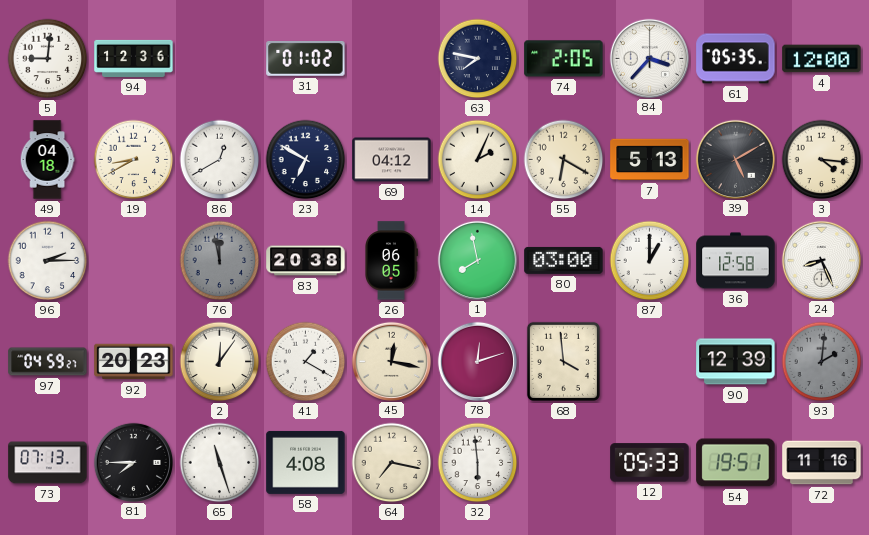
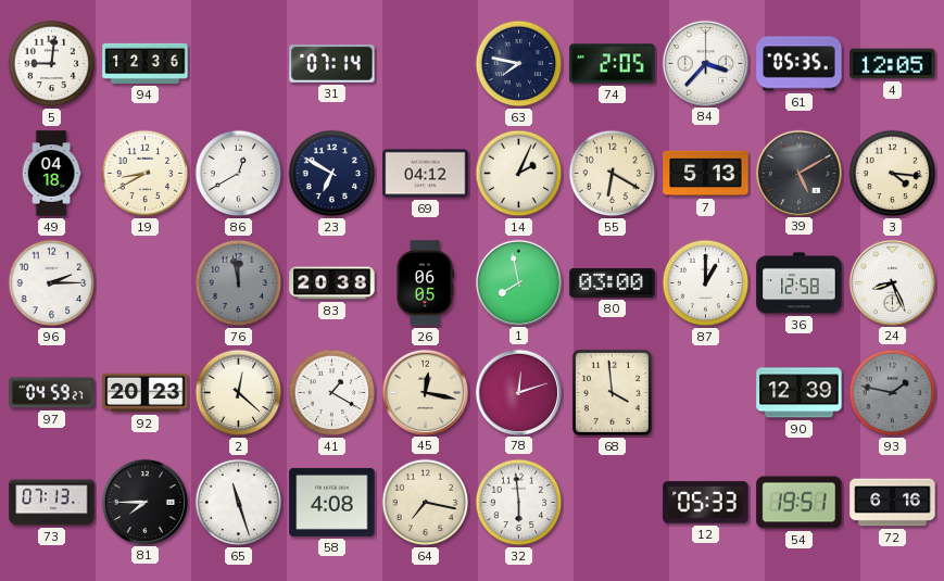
31: 01:02 -> 07:14 (332, 64)
4: 12:00 -> 12:05 (893, 64)
2: 12:06 -> 12:22 (239, 393)
93: 2:01 -> 1:47 (893, 393)
72: 11:16 -> 6:16 (893, 503)
